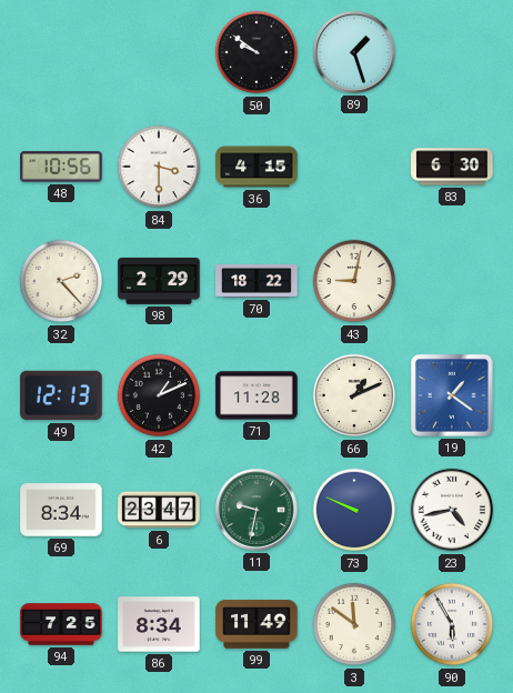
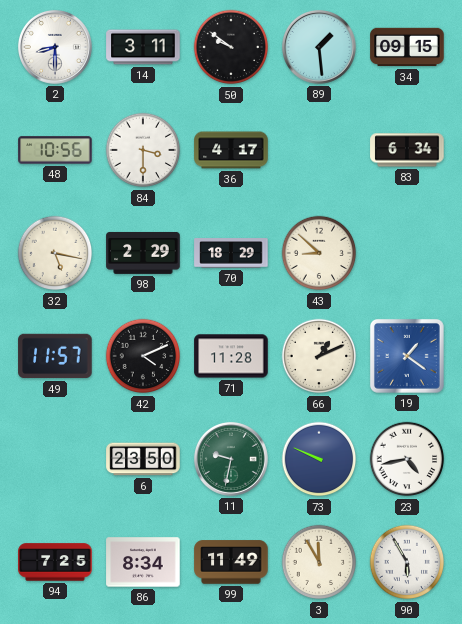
2: none -> 8:30 (55, 47)
14: none -> 3:11 (143, 47)
89: 1:27 -> 1:29 (319, 47)
34: none -> 09:15 (407, 47)
36: 4:15 -> 4:17 (231, 150)
83: 6:30 -> 6:34 (407, 150)
32: 2:23 -> 5:17 (55, 253)
70: 18:22 -> 18:29 (231, 253)
43: 9:02 -> 8:52 (319, 253)
49: 12:13 -> 11:57 (55, 356)
42: 1:11 -> 4:11 (143, 356)
69: 8:34 -> none (61, 510)
6: 23:47 -> 23:50 (143, 459)
3: 11:51 -> 11:55 (319, 562)
